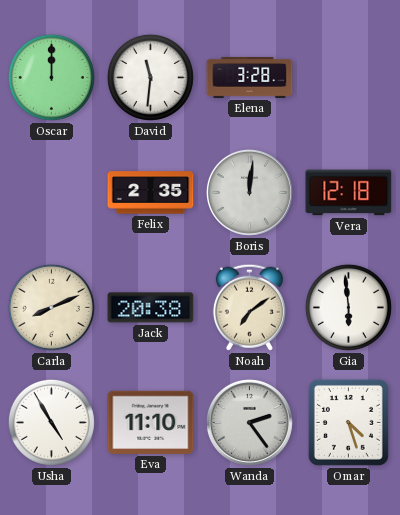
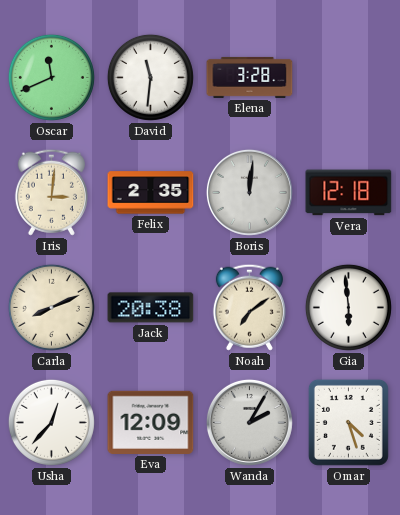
Oscar: 12:00 -> 11:41 (51, 77)
Iris: none -> 3:01 (51, 192)
Usha: 4:55 -> 12:37 (51, 422)
Eva: 11:10 -> 12:09 (151, 422)
Wanda: 2:24 -> 2:05 (249, 422)
